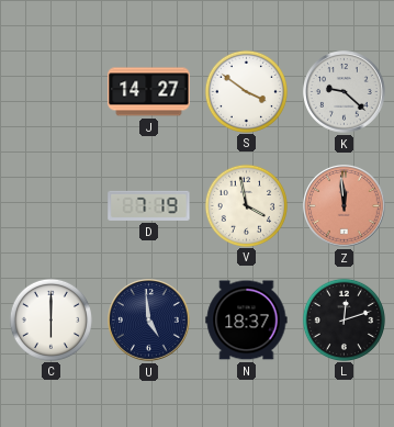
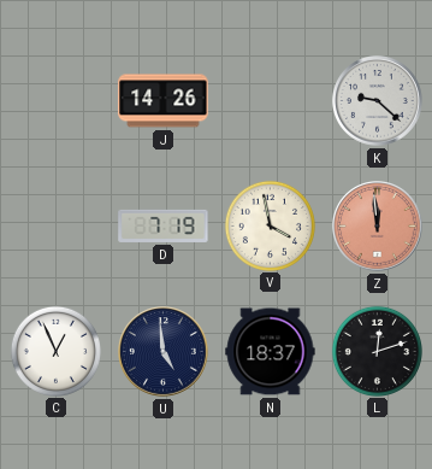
J: 14:27 -> 14:26 (164, 101)
S: 3:51 -> none (246, 91)
C: 6:00 -> 12:56 (55, 351)
